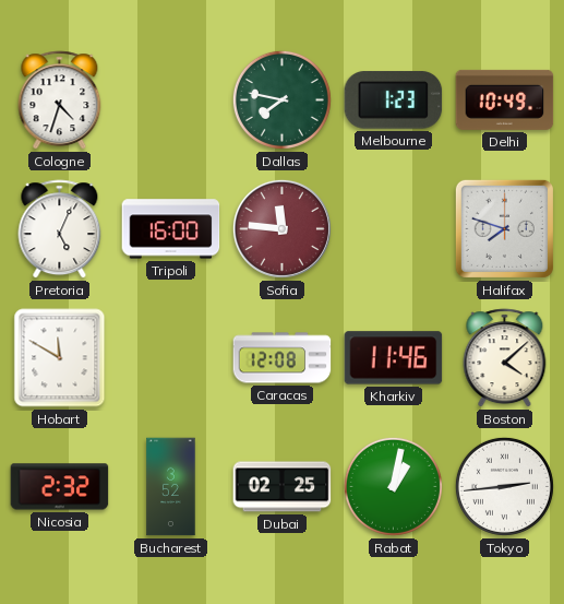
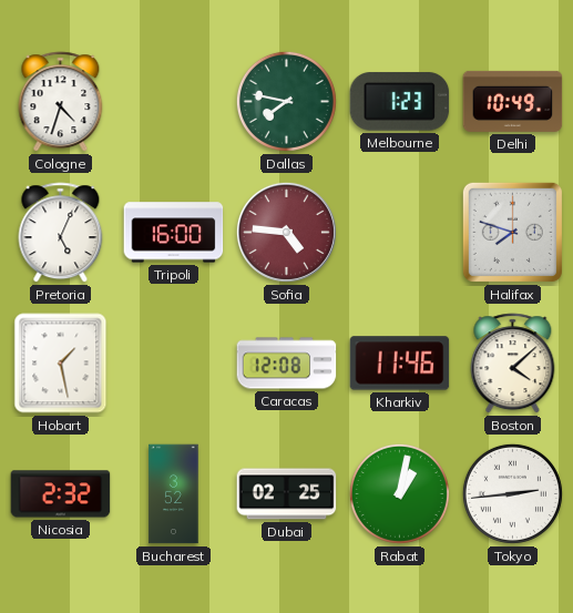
Sofia: 11:46 -> 4:46 (286, 232)
Hobart: 11:50 -> 1:28 (61, 364)
